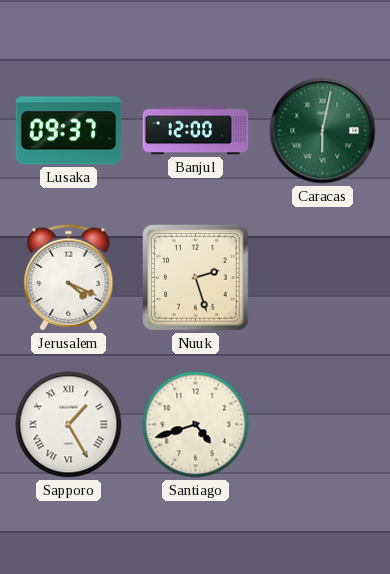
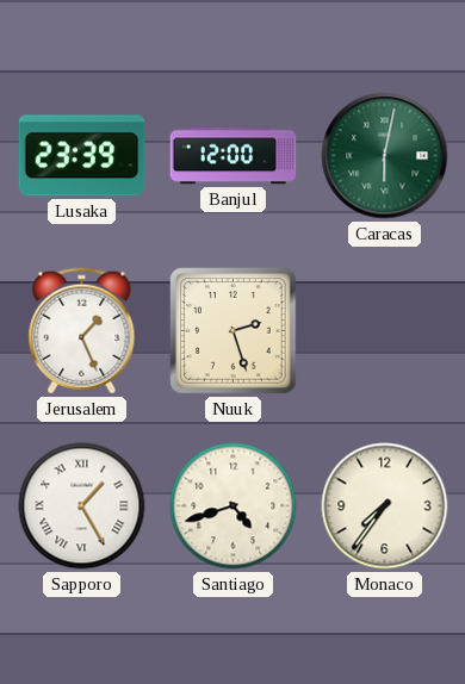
Lusaka: 09:37 -> 23:39 (82, 156)
Jerusalem: 4:19 -> 1:26 (82, 331)
Monaco: none -> 7:36 (385, 506)
